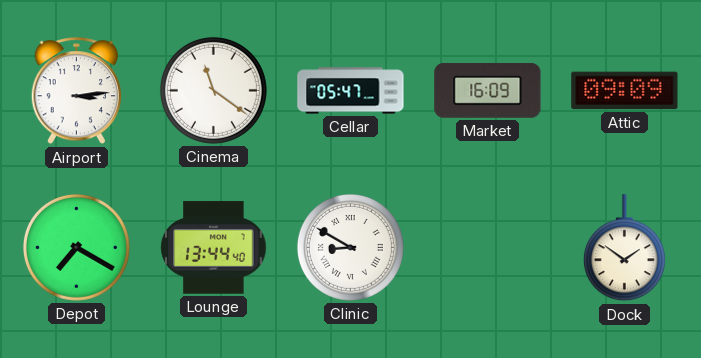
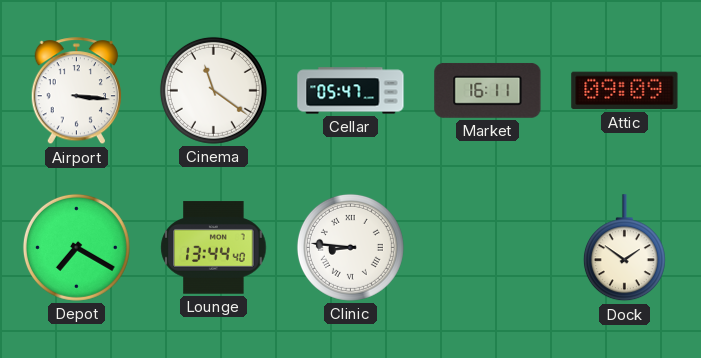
Airport: 3:14 -> 3:16 (76, 91)
Market: 16:09 -> 16:11 (488, 90)
Clinic: 8:50 -> 8:46 (350, 247)
